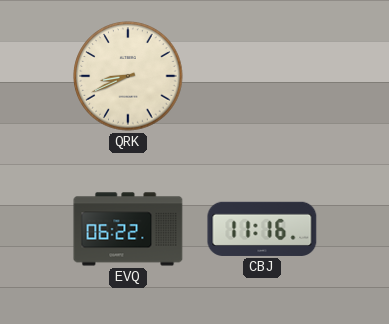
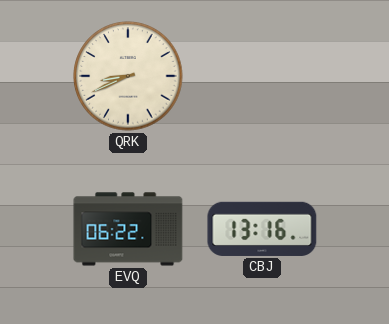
CBJ: 11:16 -> 13:16 (262, 229)
